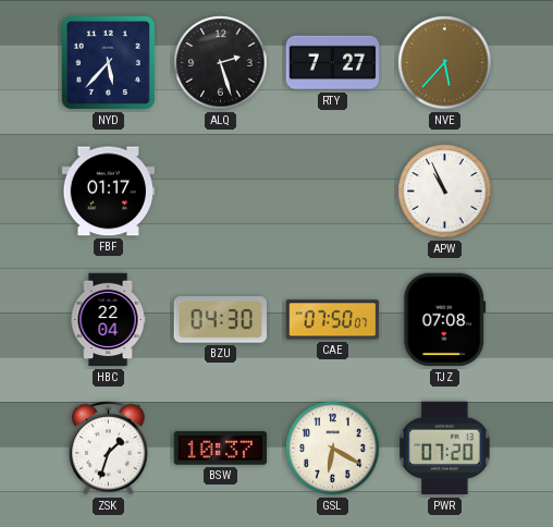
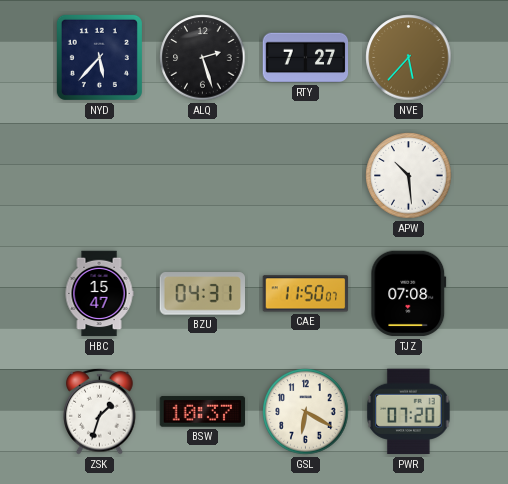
FBF: 01:17 -> none (109, 192)
APW: 10:56 -> 10:29 (409, 176)
HBC: 22:04 -> 15:47 (99, 294)
BZU: 04:30 -> 04:31 (202, 294)
CAE: 07:50 -> 11:50 (306, 294)
